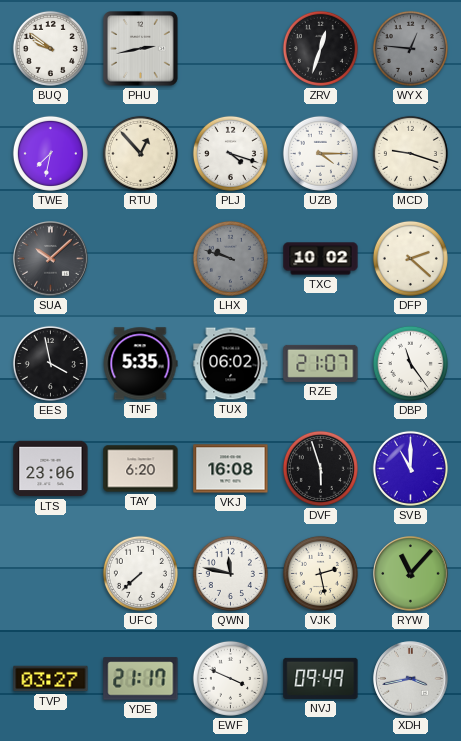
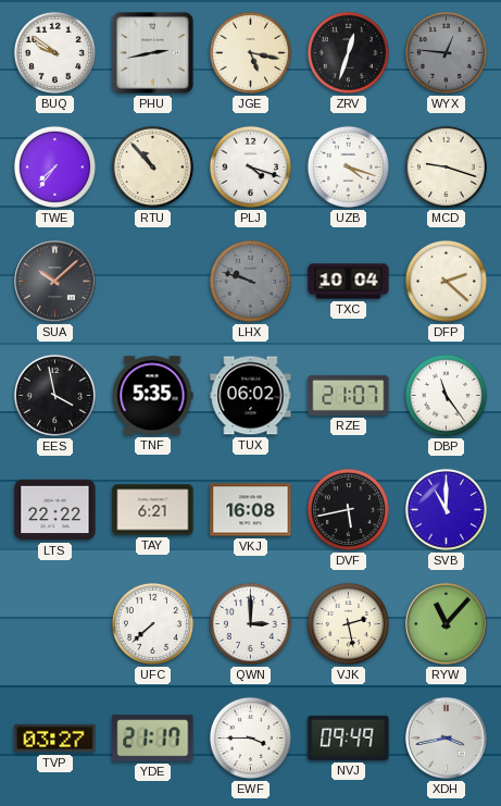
JGE: none -> 5:17 (250, 52)
TWE: 7:32 -> 7:36 (54, 166)
RTU: 12:53 -> 10:53 (152, 166)
UZB: 4:15 -> 4:18 (348, 166)
TXC: 10:02 -> 10:04 (349, 282)
LTS: 23:06 -> 22:22 (55, 510)
TAY: 6:20 -> 6:21 (153, 510)
DVF: 5:57 -> 5:43 (348, 509)
QWN: 11:47 -> 3:00 (250, 623)
EWF: 3:49 -> 3:45 (250, 737)
